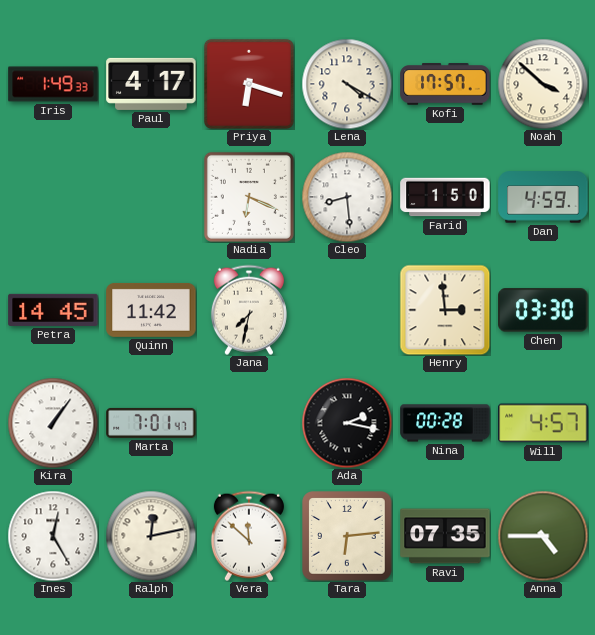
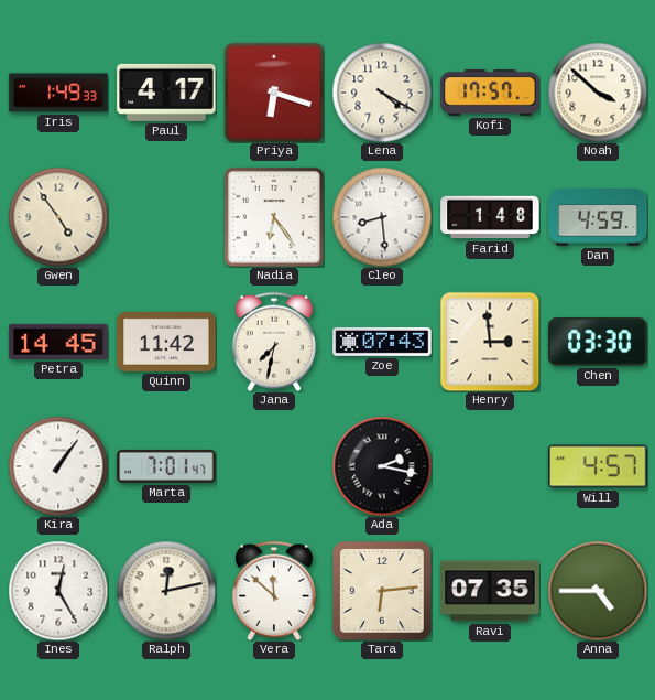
Gwen: none -> 4:54 (58, 217)
Nadia: 6:19 -> 6:24 (274, 217)
Farid: 1:50 -> 1:48 (490, 217)
Zoe: none -> 07:43 (382, 342)
Nina: 00:28 -> none (445, 423)
